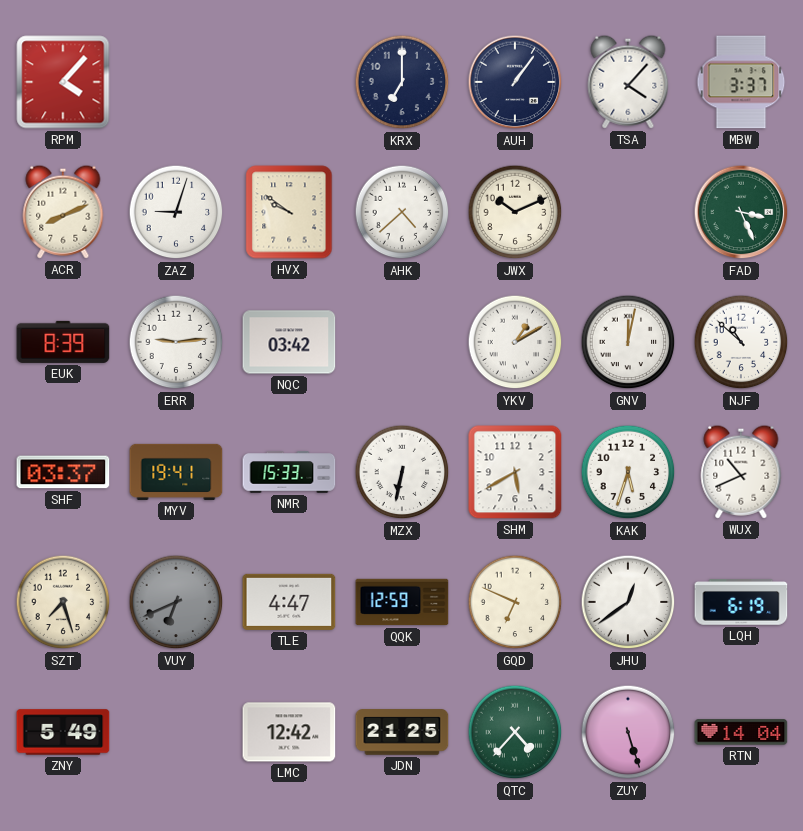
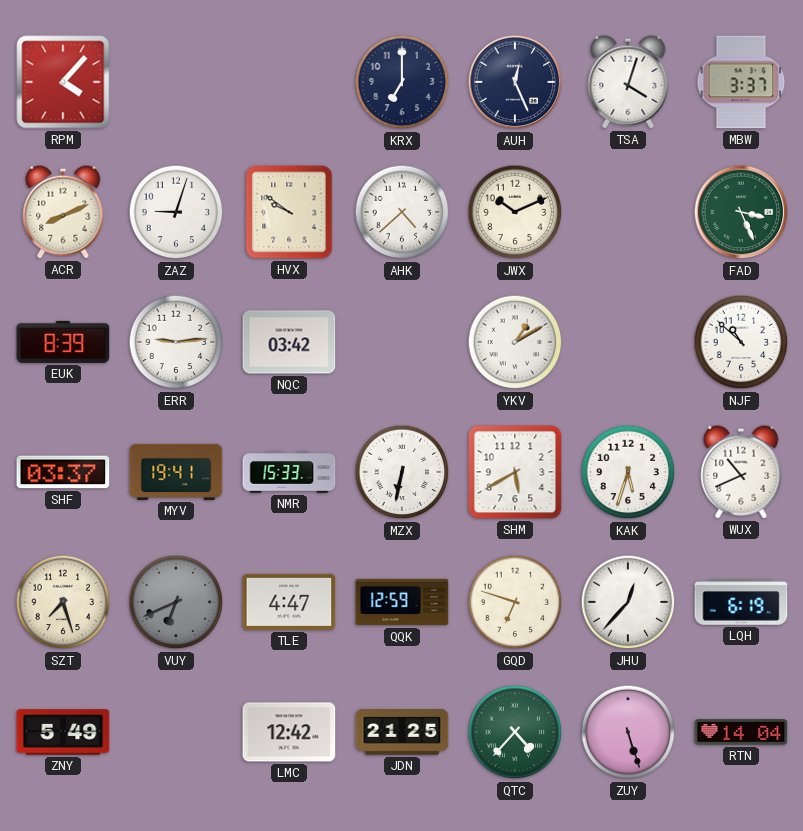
AUH: 1:06 -> 12:26 (515, 82)
TSA: 4:07 -> 4:03 (628, 82)
GNV: 12:02 -> none (628, 342)
GQD: 6:49 -> 6:48 (515, 602)
JHU: 12:39 -> 12:37 (628, 602)
